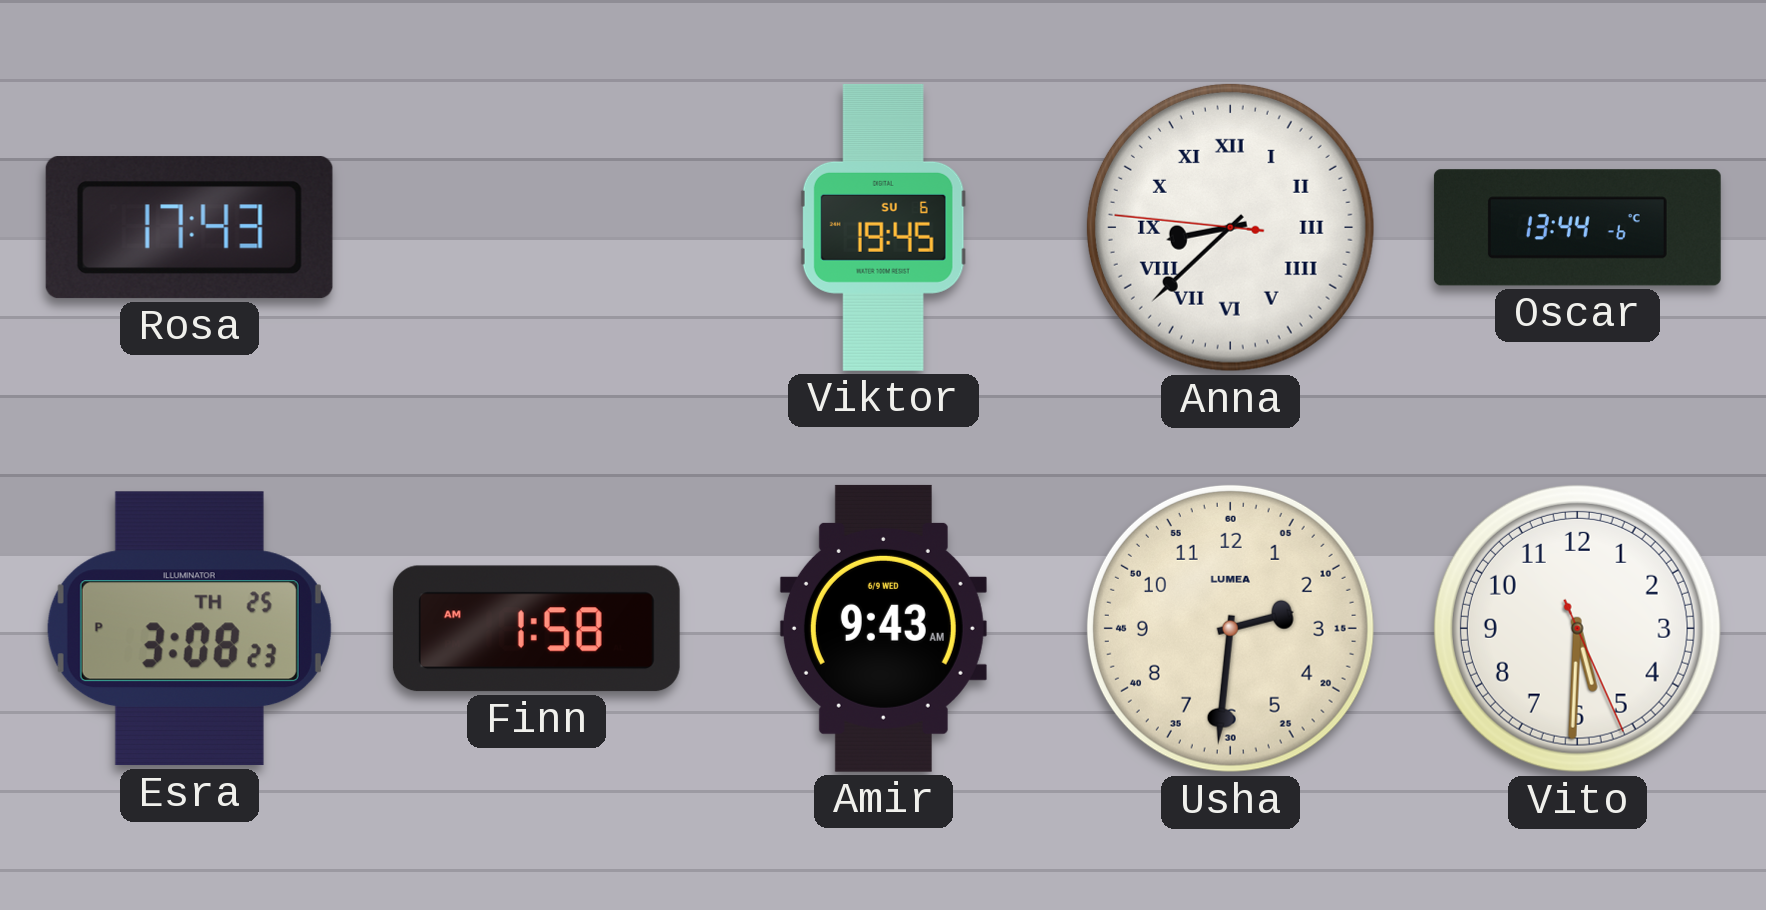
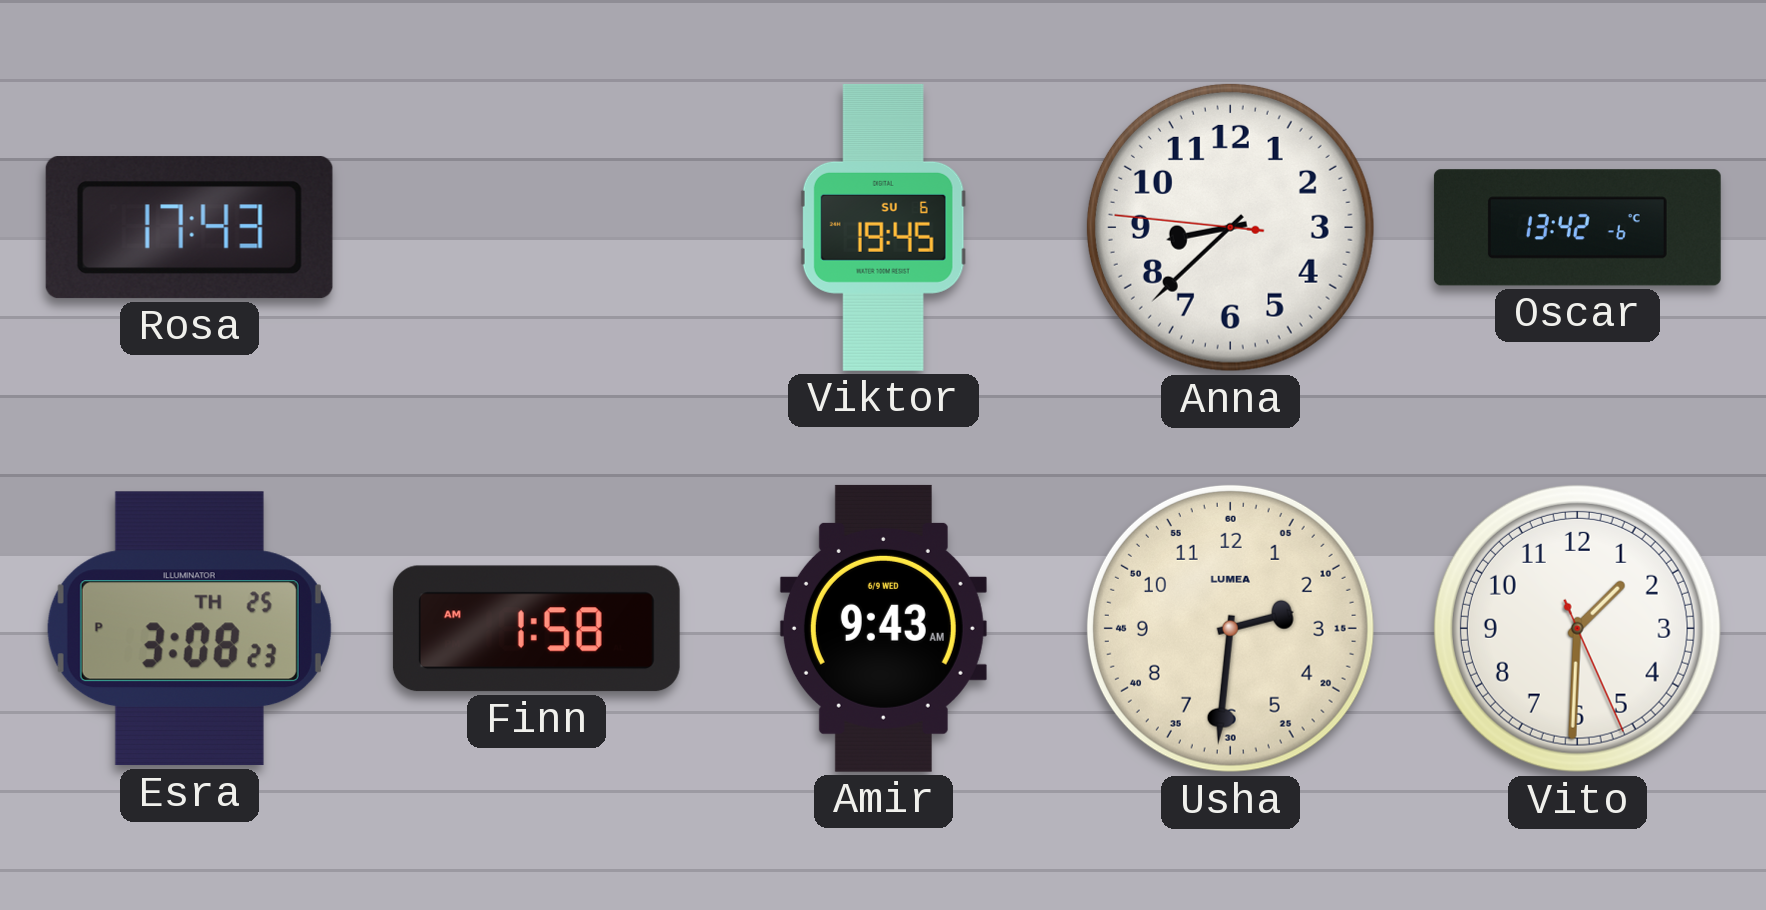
Anna numerals: Roman -> Arabic (1230, 227)
Oscar: 13:44 -> 13:42 (1577, 228)
Vito: 5:30 -> 1:30 (1577, 628)
